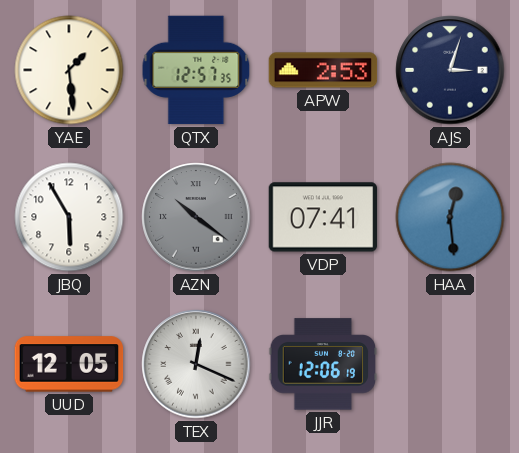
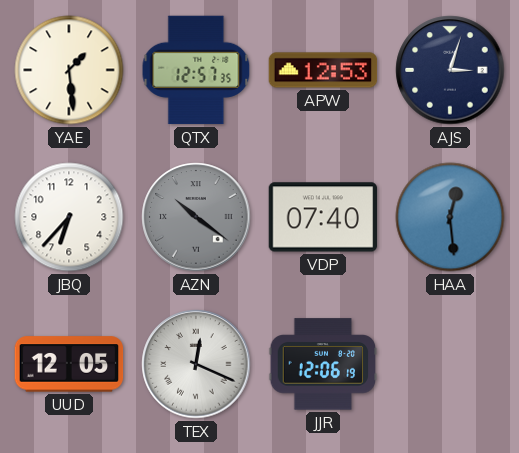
APW: 2:53 -> 12:53 (323, 70)
JBQ: 5:55 -> 6:37 (69, 217)
VDP: 07:41 -> 07:40 (323, 217)
